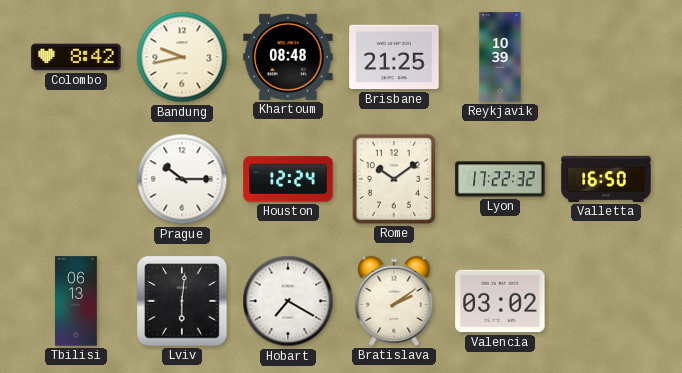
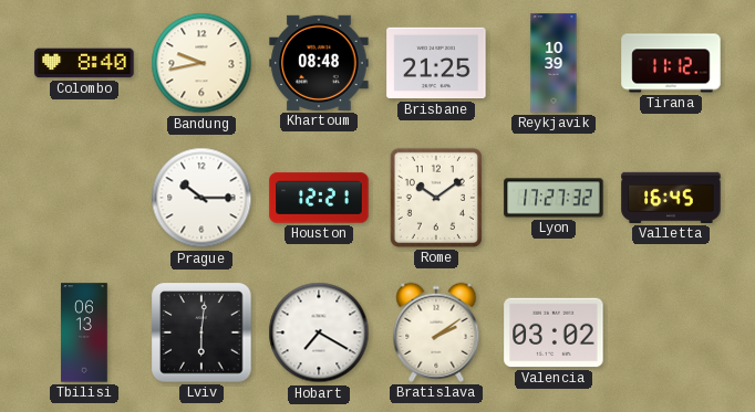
Colombo: 8:42 -> 8:40 (84, 63)
Tirana: none -> 11:12 (671, 63)
Houston: 12:24 -> 12:21 (319, 198)
Lyon: 17:22 -> 17:27 (554, 198)
Valletta: 16:50 -> 16:45 (671, 198)
